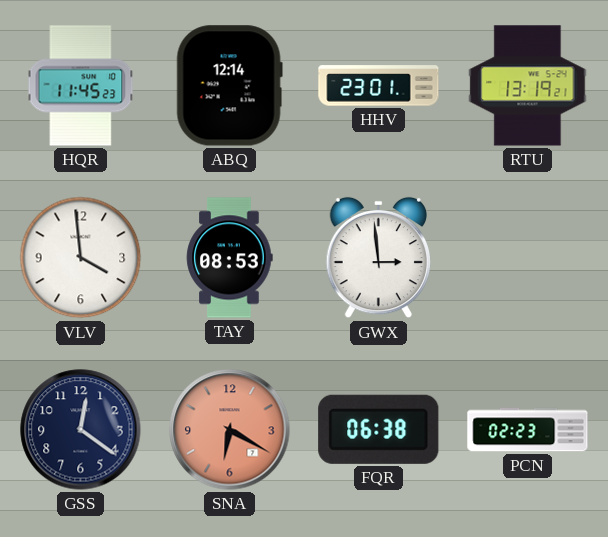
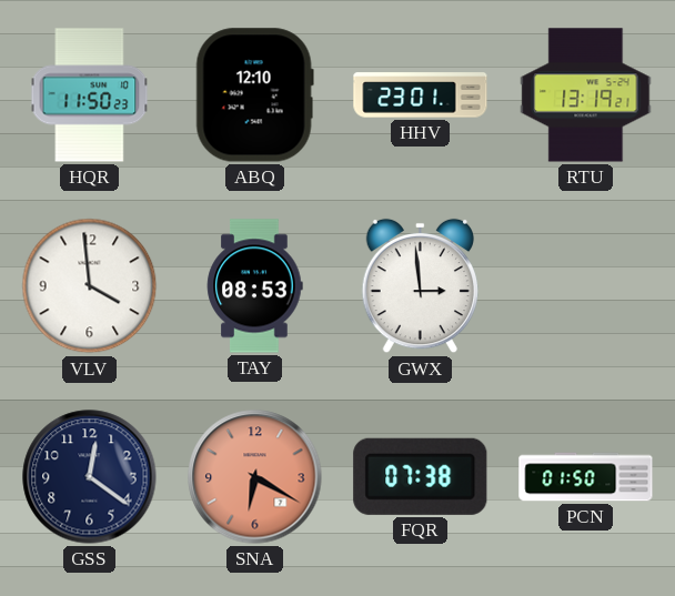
HQR: 11:45 -> 11:50 (90, 95)
ABQ: 12:14 -> 12:10 (254, 95)
FQR: 06:38 -> 07:38 (421, 476)
PCN: 02:23 -> 01:50 (586, 477)
